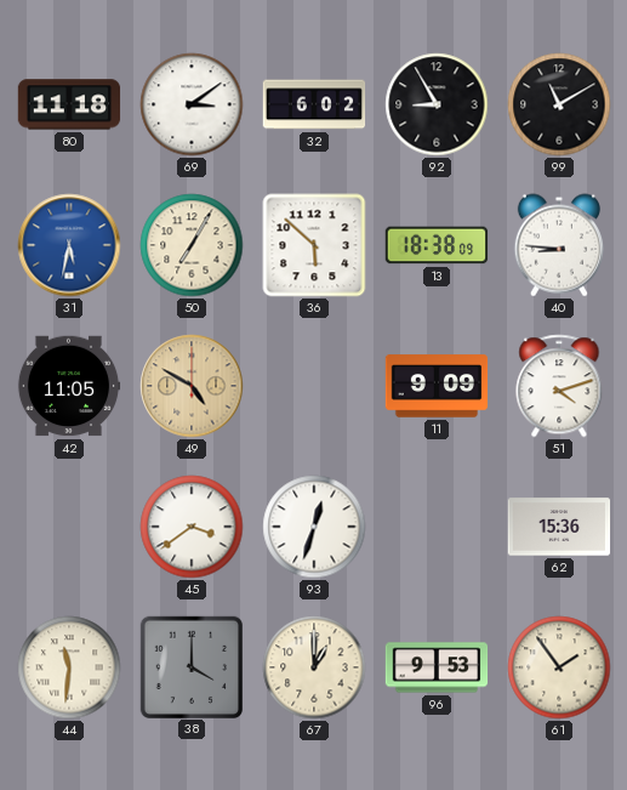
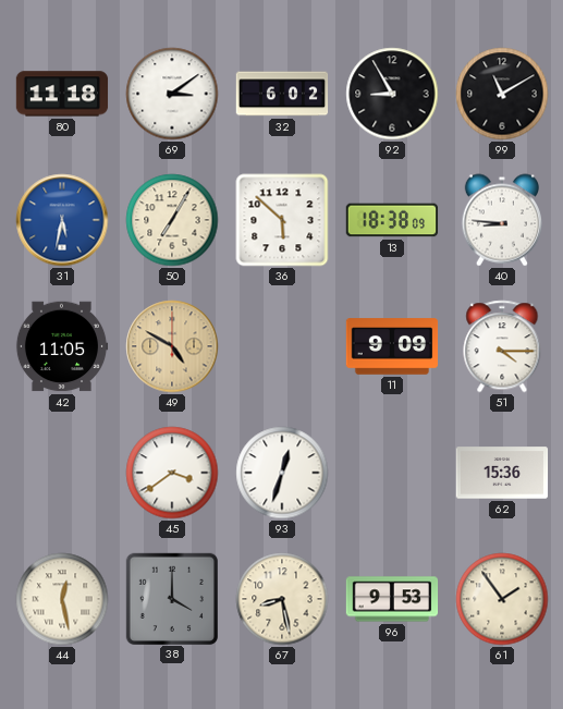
51: 4:12 -> 4:15 (502, 346)
44: 11:31 -> 12:28 (62, 599)
67: 1:00 -> 8:28 (282, 599)
